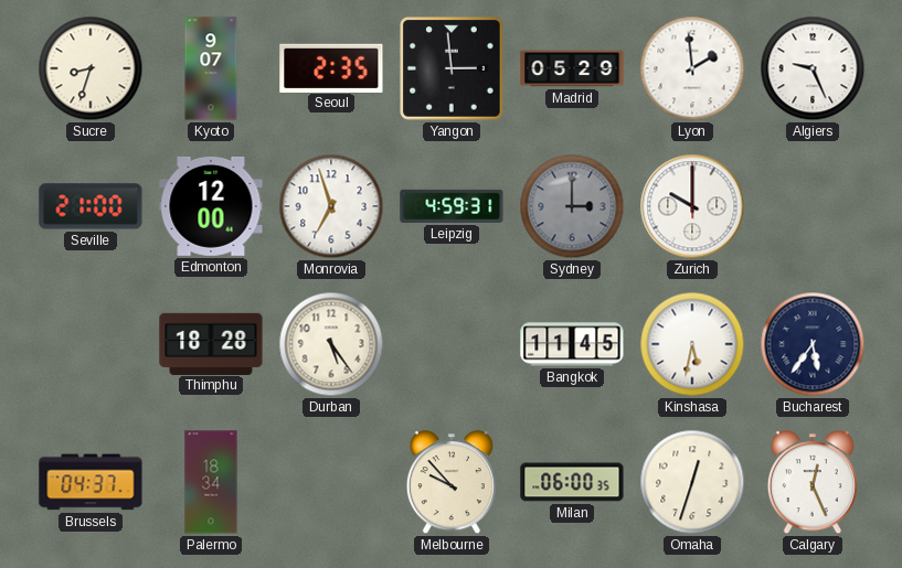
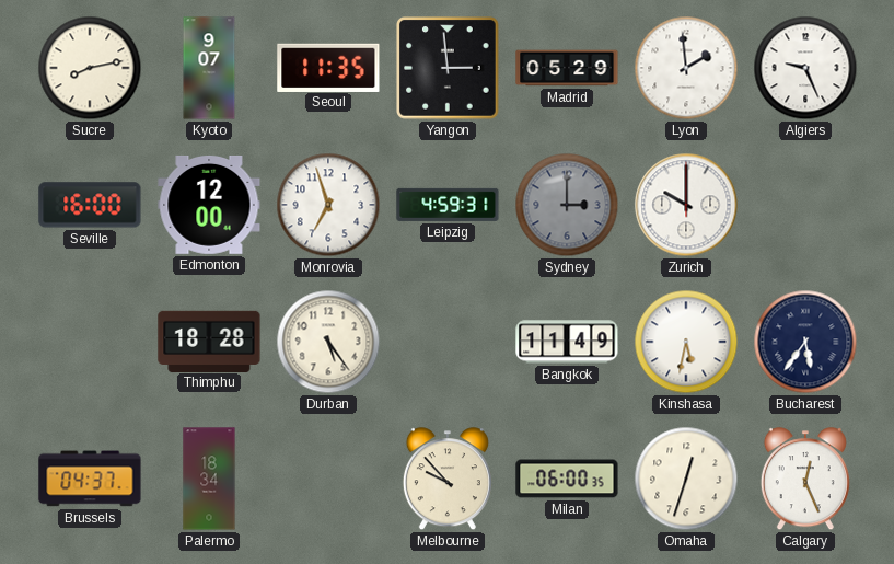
Sucre: 8:33 -> 8:13 (90, 68)
Seoul: 2:35 -> 11:35 (328, 67)
Seville: 21:00 -> 16:00 (90, 205)
Bangkok: 11:45 -> 11:49 (567, 342)
